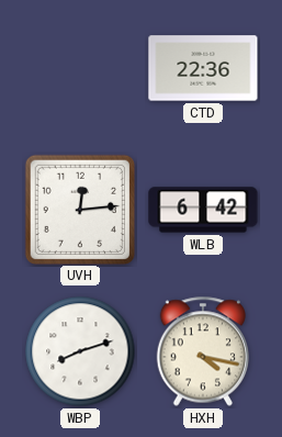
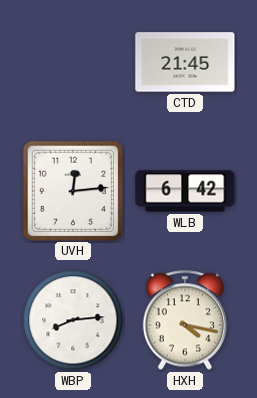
CTD: 22:36 -> 21:45 (185, 62)
WBP: 8:12 -> 8:14 (73, 320)
